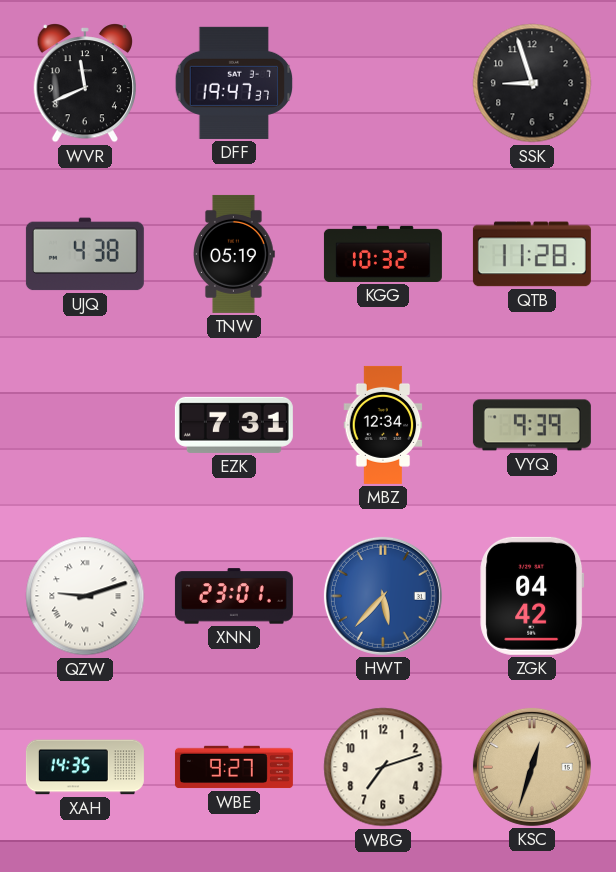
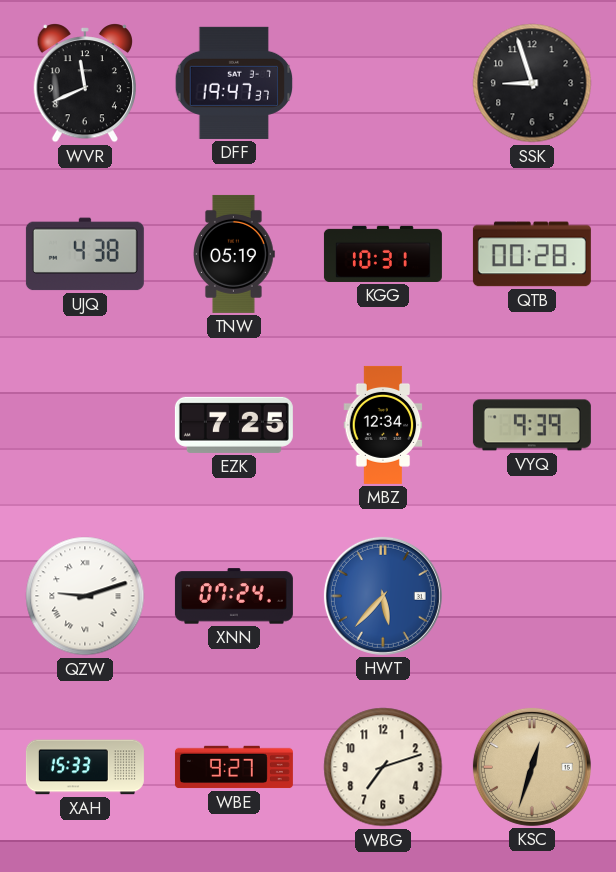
KGG: 10:32 -> 10:31 (383, 254)
QTB: 11:28 -> 00:28 (532, 254)
EZK: 7:31 -> 7:25 (234, 425)
XNN: 23:01 -> 07:24 (234, 596)
ZGK: 04:42 -> none (532, 596)
XAH: 14:35 -> 15:33 (85, 767)
